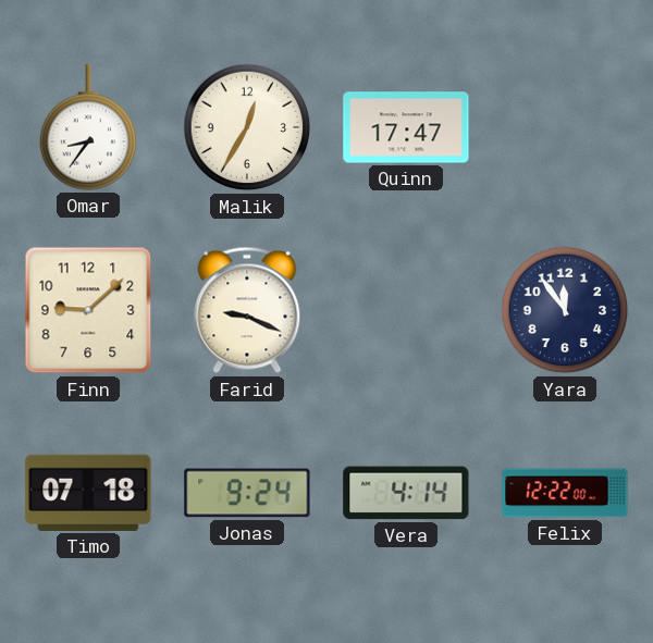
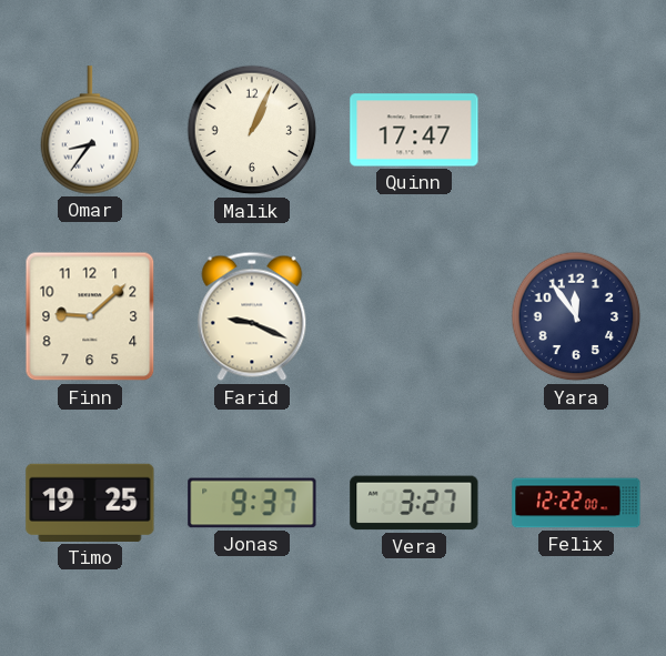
Malik: 12:35 -> 1:04 (252, 130)
Timo: 07:18 -> 19:25 (90, 503)
Jonas: 9:24 -> 9:37 (252, 503)
Vera: 4:14 -> 3:27 (414, 503)
